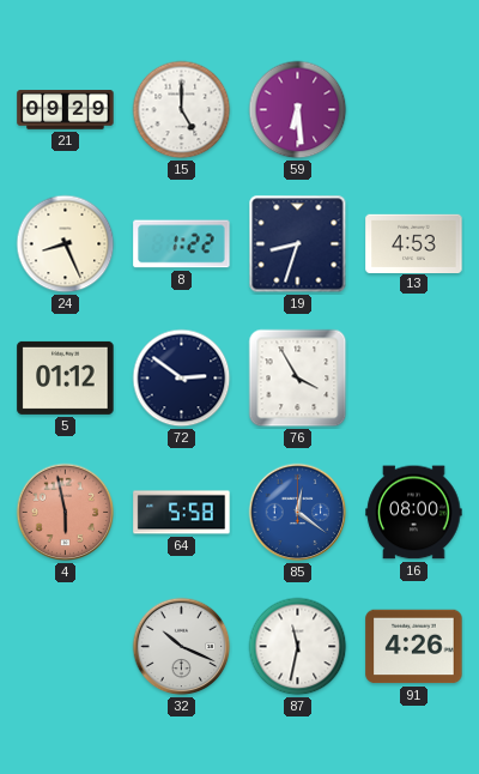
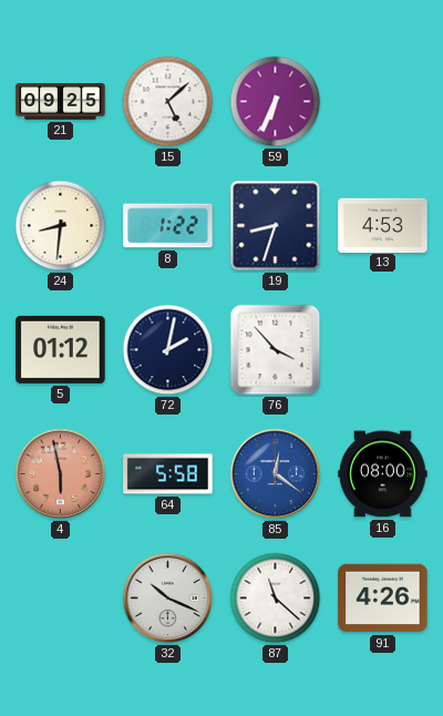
21: 09:29 -> 09:25 (61, 102)
15: 5:00 -> 5:08 (168, 102)
59: 6:29 -> 6:34 (276, 102)
24: 8:26 -> 8:31 (61, 226)
72: 2:51 -> 2:02 (168, 350)
76: 3:55 -> 3:53 (276, 350)
87: 11:32 -> 11:22 (276, 599)
